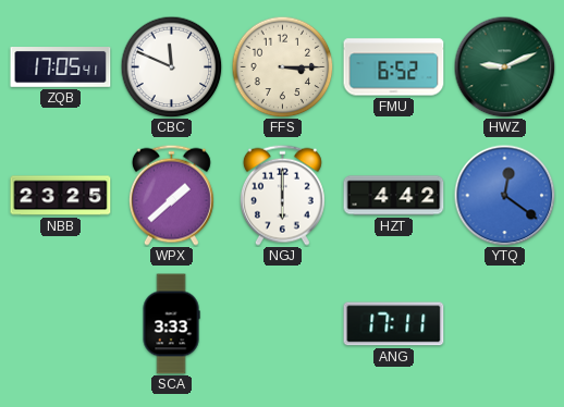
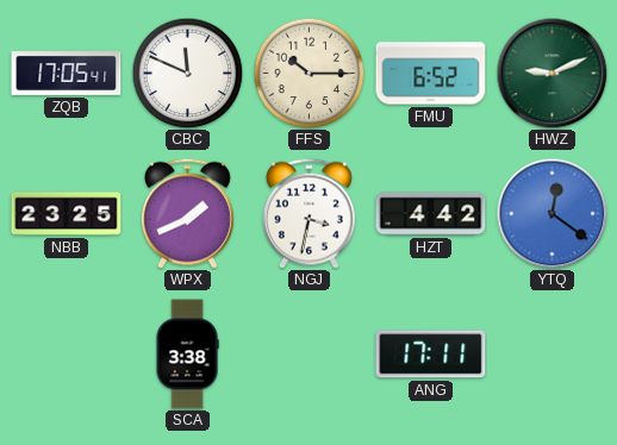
FFS: 3:15 -> 10:15 (308, 73)
WPX: 1:38 -> 1:41 (187, 213)
NGJ: 6:00 -> 3:32 (308, 213)
SCA: 3:33 -> 3:38 (187, 355)
